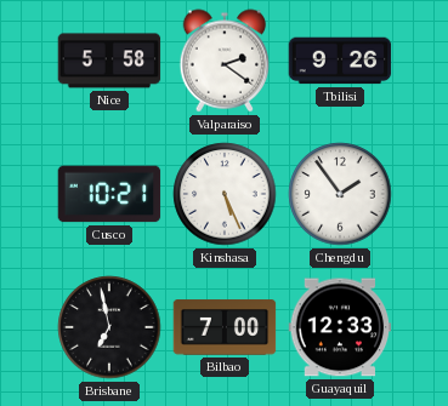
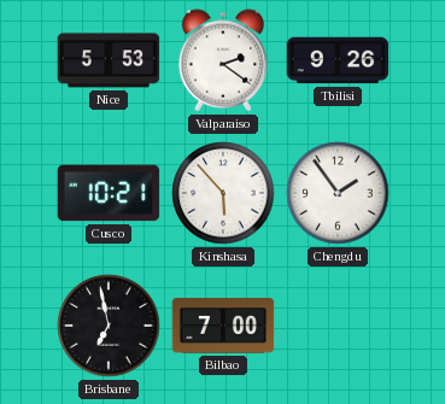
Nice: 5:58 -> 5:53 (109, 60)
Kinshasa: 5:26 -> 5:53 (223, 193)
Guayaquil: 12:33 -> none (340, 327)
